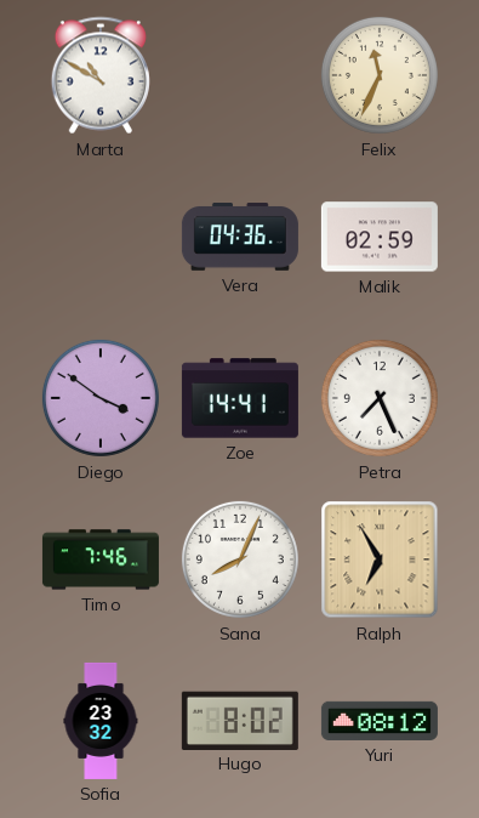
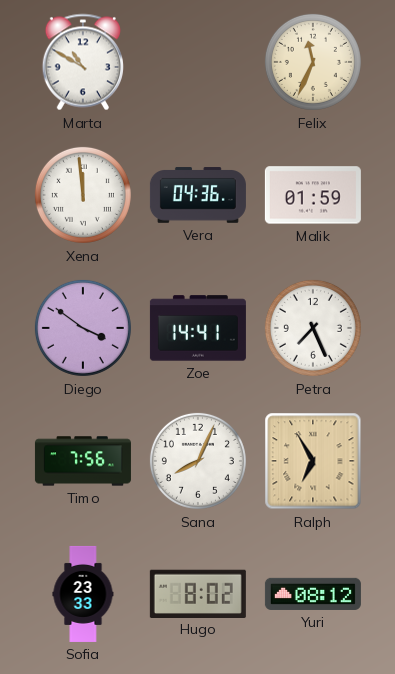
Xena: none -> 11:59 (83, 195)
Malik: 02:59 -> 01:59 (313, 195)
Timo: 7:46 -> 7:56 (83, 461)
Sofia: 23:32 -> 23:33 (83, 594)
